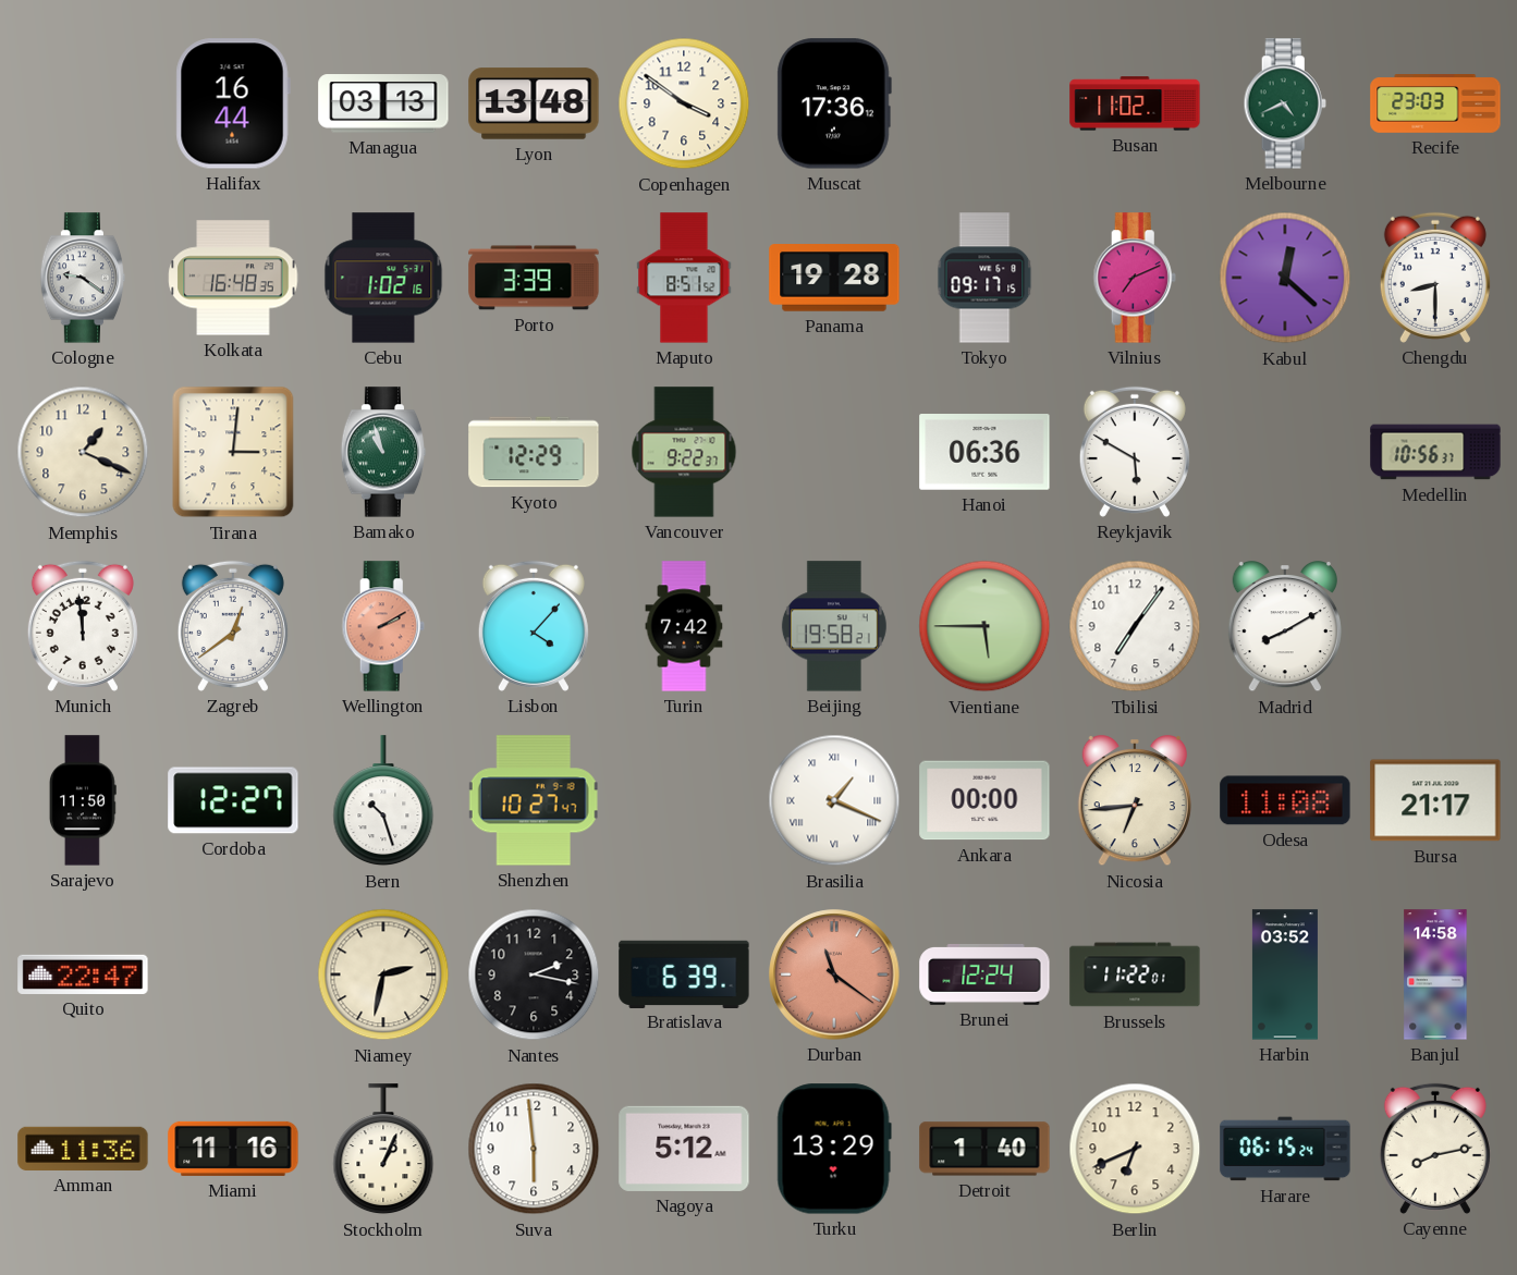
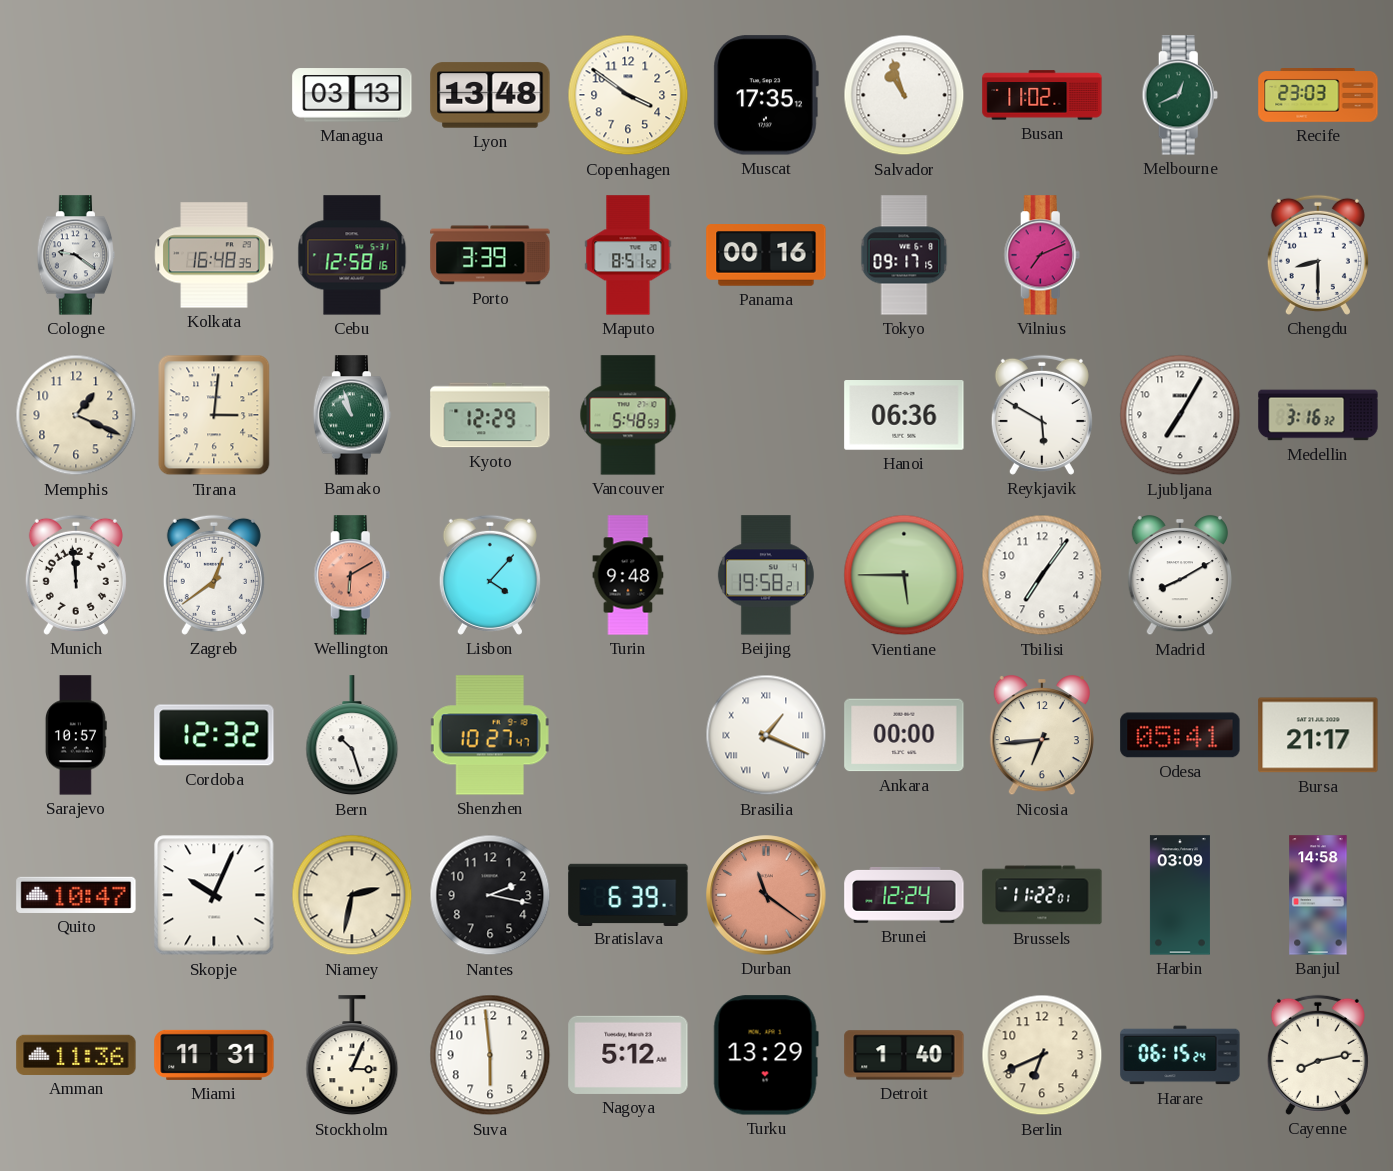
Halifax: 16:44 -> none (233, 103)
Muscat: 17:36 -> 17:35 (766, 95)
Salvador: none -> 10:57 (904, 95)
Melbourne: 4:41 -> 12:41 (1180, 95)
Cebu: 1:02 -> 12:58 (352, 255)
Panama: 19:28 -> 00:16 (766, 255)
Kabul: 12:22 -> none (1285, 278)
Vancouver: 9:22 -> 5:48 (628, 415)
Ljubljana: none -> 7:05 (1180, 415)
Medellin: 10:56 -> 3:16 (1318, 415)
Wellington: 2:10 -> 6:10 (352, 575)
Turin: 7:42 -> 9:48 (628, 575)
Sarajevo: 11:50 -> 10:57 (76, 735)
Cordoba: 12:27 -> 12:32 (214, 735)
Odesa: 11:08 -> 05:41 (1180, 735)
Quito: 22:47 -> 10:47 (76, 895)
Skopje: none -> 10:04 (214, 895)
Harbin: 03:52 -> 03:09 (1180, 895)
Miami: 11:16 -> 11:31 (214, 1055)
Stockholm: 1:04 -> 3:04 (352, 1056)
